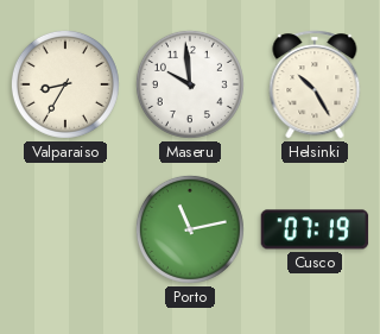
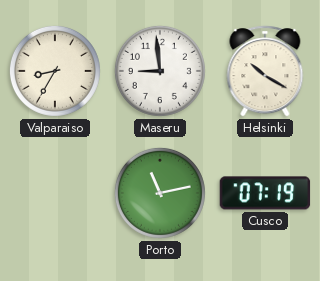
Maseru: 9:59 -> 8:59 (160, 71)
Helsinki: 10:25 -> 10:20 (265, 71)
